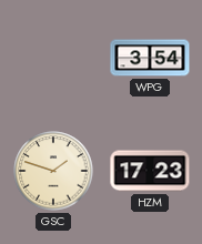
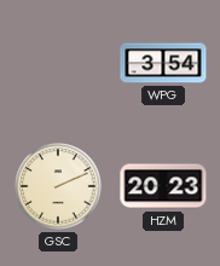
GSC: 1:48 -> 2:11 (58, 186)
HZM: 17:23 -> 20:23 (163, 186)
